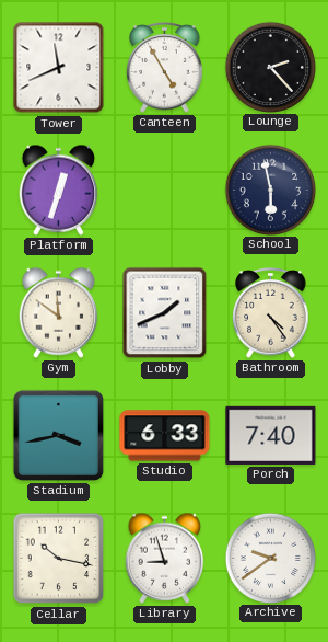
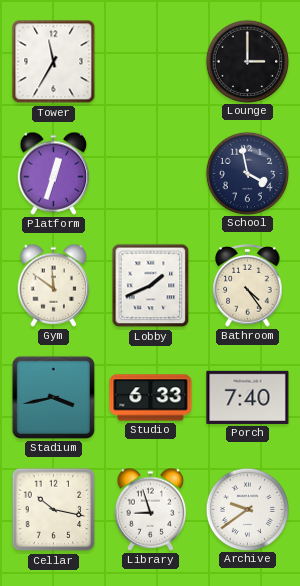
Tower: 11:41 -> 11:35 (54, 62)
Canteen: 4:55 -> none (165, 68)
Lounge: 2:23 -> 3:00 (247, 61)
School: 5:58 -> 3:58 (247, 173)
